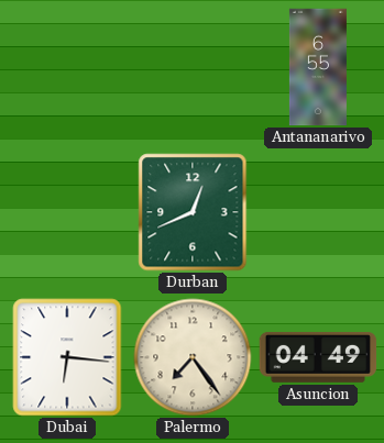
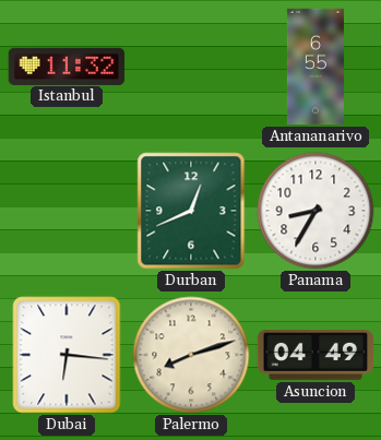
Istanbul: none -> 11:32 (67, 66)
Panama: none -> 8:35 (315, 211)
Palermo: 7:24 -> 8:12 (191, 355)
